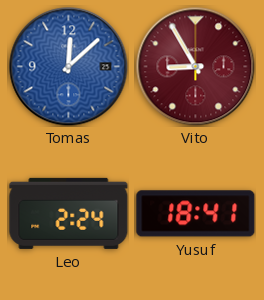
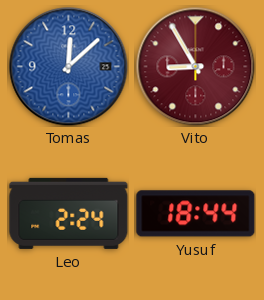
Yusuf: 18:41 -> 18:44 (196, 214)
